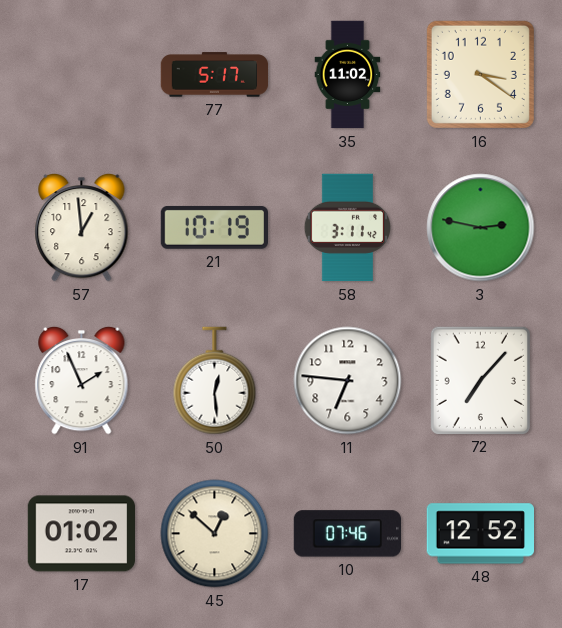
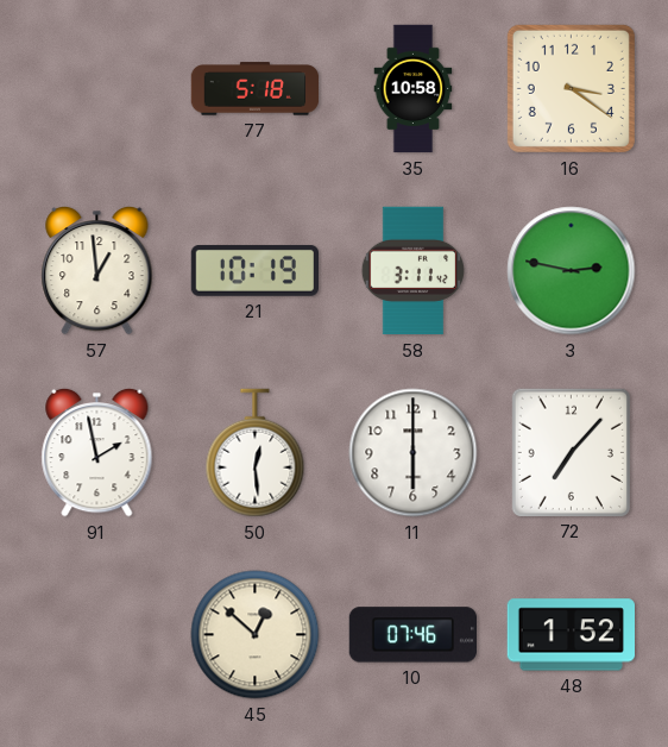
77: 5:17 -> 5:18 (256, 89)
35: 11:02 -> 10:58 (414, 89)
91: 1:56 -> 1:58 (97, 452)
11: 6:46 -> 6:00 (414, 453)
17: 01:02 -> none (81, 534)
48: 12:52 -> 1:52 (571, 635)
